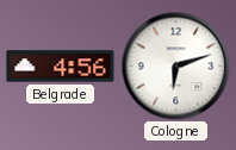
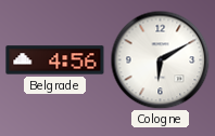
Cologne: 6:12 -> 6:10 (160, 59)
